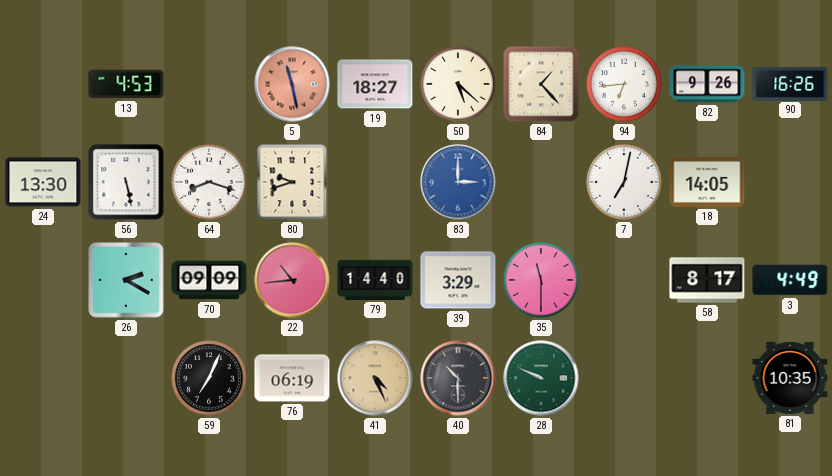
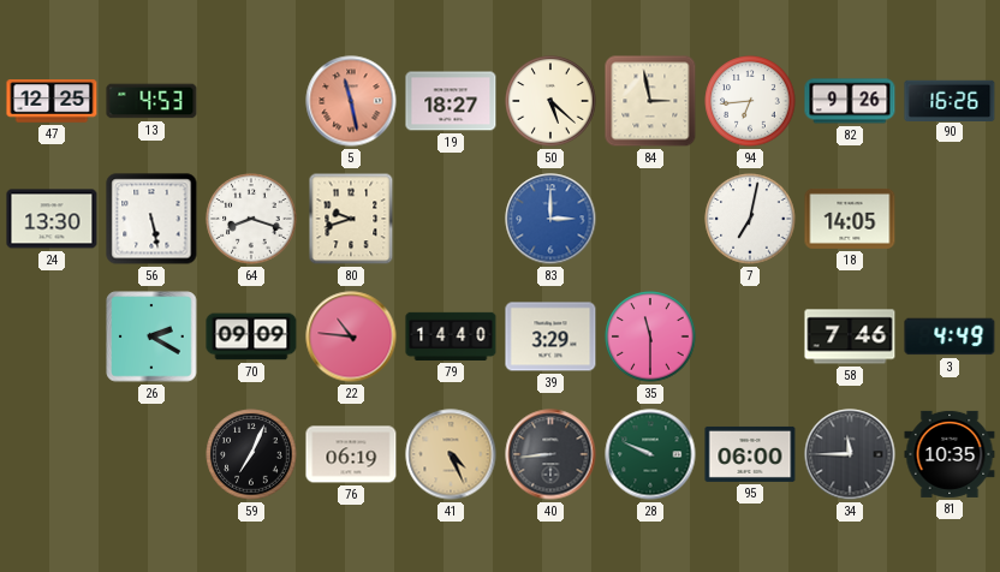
47: none -> 12:25 (52, 101)
84: 1:23 -> 2:58 (650, 101)
22: 10:44 -> 10:46 (351, 336)
58: 8:17 -> 7:46 (850, 336)
40: 10:30 -> 8:44 (550, 454)
95: none -> 06:00 (750, 454)
34: none -> 11:45 (850, 454)
